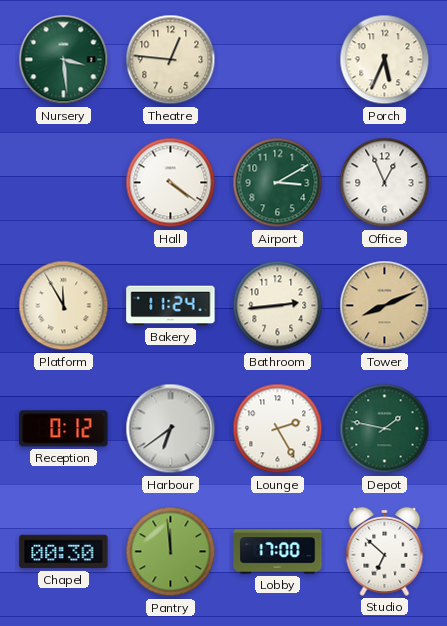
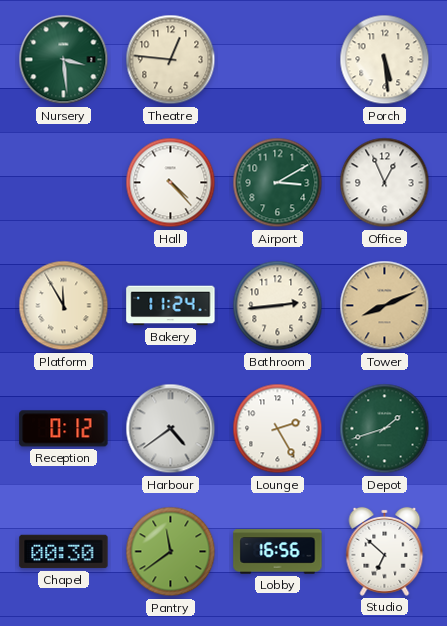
Porch: 5:34 -> 5:29 (385, 60)
Hall: 4:21 -> 4:23 (171, 183)
Harbour: 6:39 -> 4:39 (171, 429)
Depot: 1:47 -> 1:42 (385, 429)
Pantry: 11:59 -> 11:39 (171, 552)
Lobby: 17:00 -> 16:56 (278, 552)
